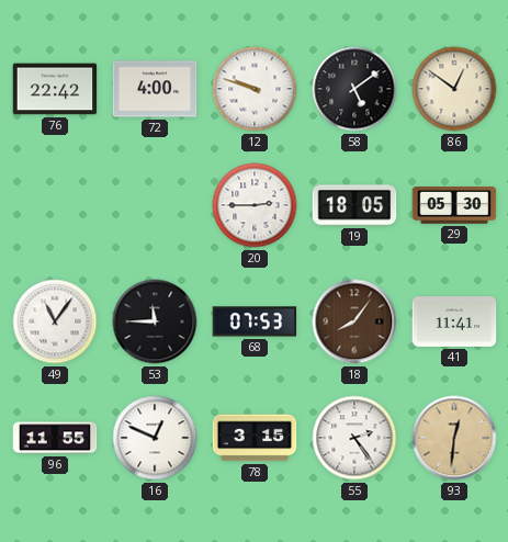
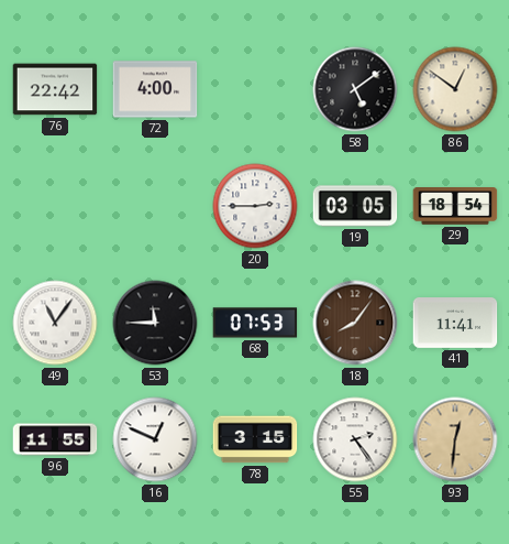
12: 9:48 -> none (255, 89)
19: 18:05 -> 03:05 (355, 206)
29: 05:30 -> 18:54 (455, 207)
